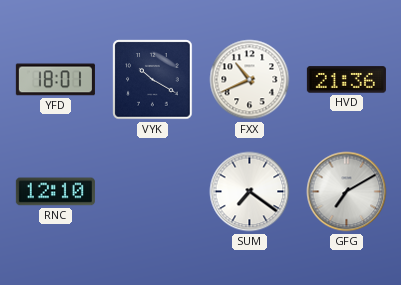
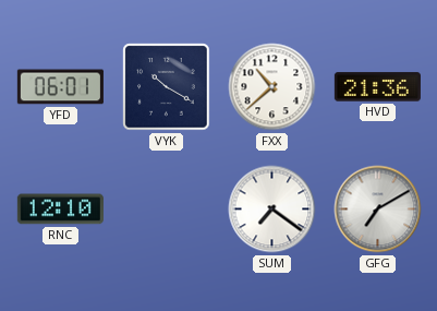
YFD: 18:01 -> 06:01 (60, 87)
FXX: 10:41 -> 10:38 (272, 87)
